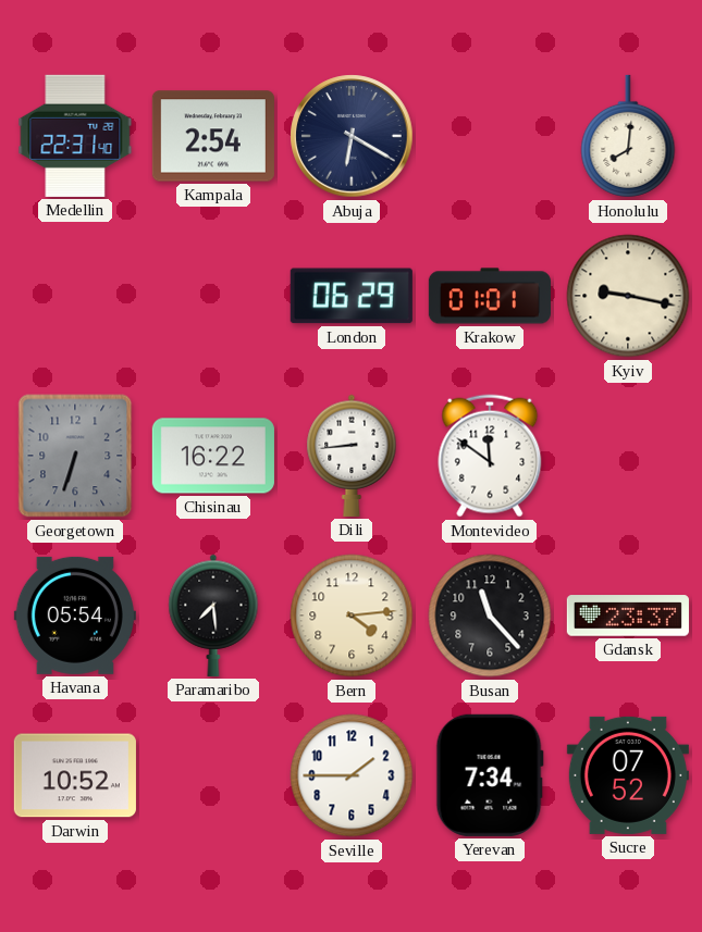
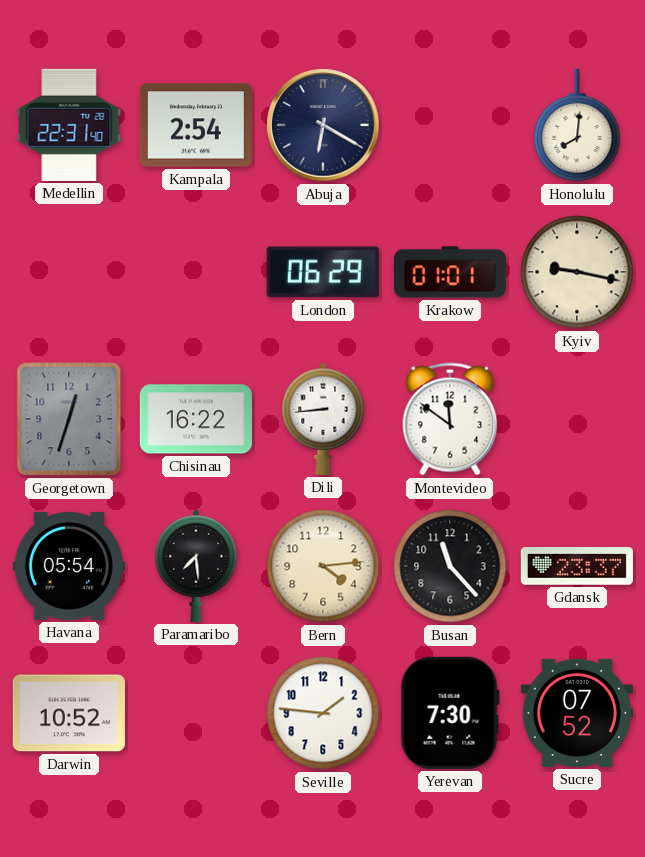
Georgetown: 6:33 -> 12:33 (69, 419)
Seville: 1:45 -> 1:46 (323, 713)
Yerevan: 7:34 -> 7:30 (450, 713)
